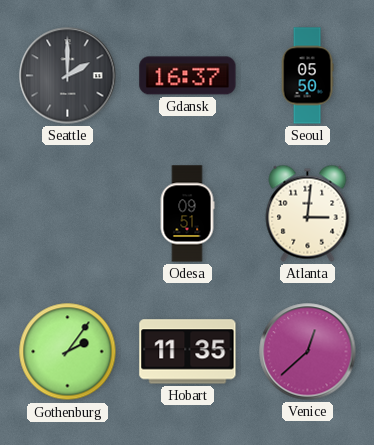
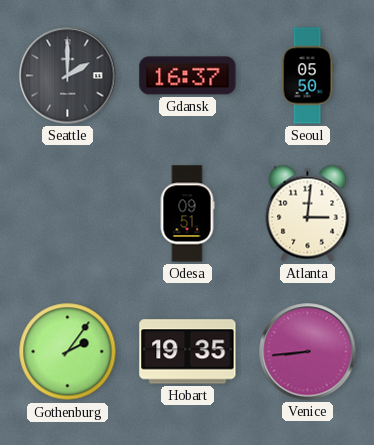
Hobart: 11:35 -> 19:35 (188, 352)
Venice: 12:38 -> 8:44 (308, 352)
